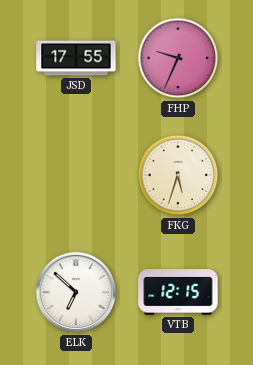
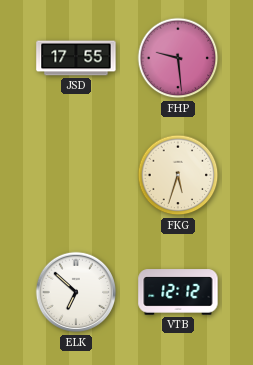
FHP: 9:34 -> 9:29 (178, 58)
VTB: 12:15 -> 12:12 (178, 292)
